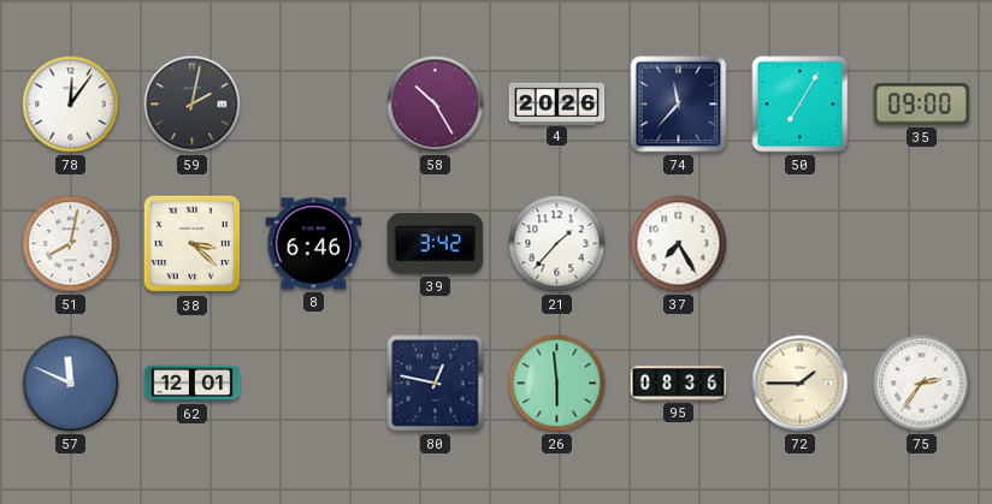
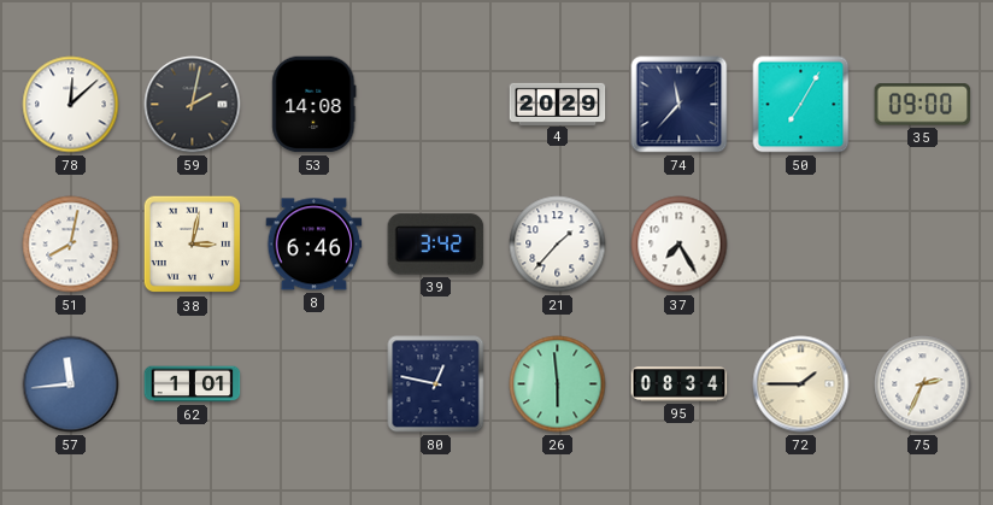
78: 12:06 -> 12:08 (71, 105)
53: none -> 14:08 (315, 105)
58: 10:25 -> none (436, 105)
4: 20:26 -> 20:29 (558, 104)
38: 3:22 -> 3:02 (193, 245)
57: 11:49 -> 11:44 (71, 384)
62: 12:01 -> 1:01 (193, 384)
95: 08:36 -> 08:34 (680, 384)
75: 2:36 -> 2:34 (923, 384)
